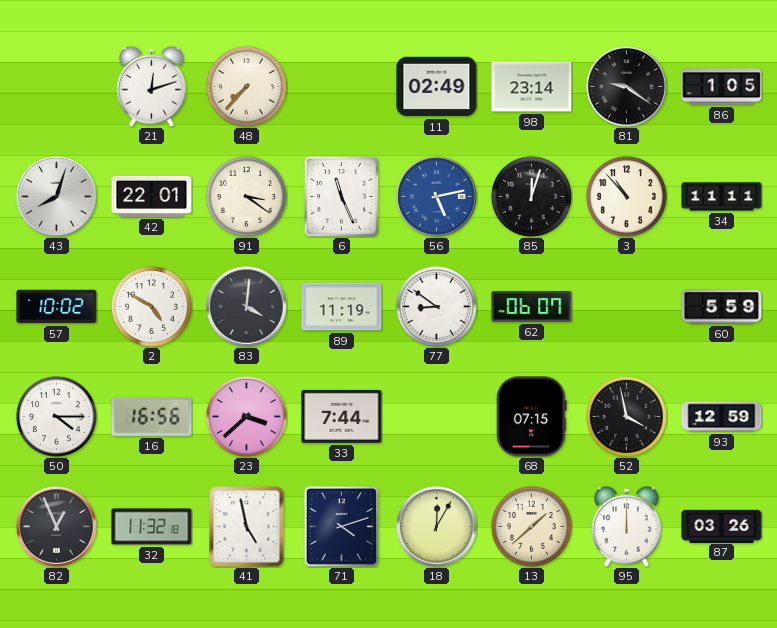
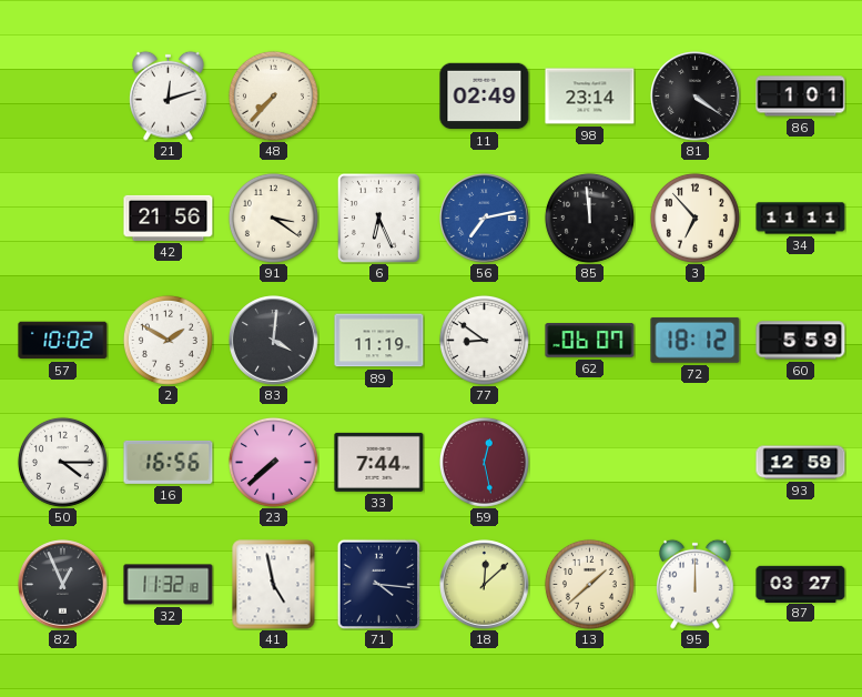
81: 9:21 -> 4:21 (696, 97)
86: 1:05 -> 1:01 (801, 97)
43: 8:03 -> none (57, 197)
42: 22:01 -> 21:56 (169, 218)
6: 11:26 -> 6:26 (378, 218)
56: 5:13 -> 7:13 (485, 219)
85: 12:03 -> 11:59 (589, 218)
3: 10:53 -> 6:53 (694, 218)
2: 4:50 -> 1:50 (168, 340)
72: none -> 18:12 (696, 340)
23: 3:38 -> 7:38 (273, 462)
59: none -> 12:28 (484, 462)
68: 07:15 -> none (531, 417)
52: 3:58 -> none (626, 416)
71: 4:12 -> 4:16 (379, 584)
18: 12:05 -> 12:08 (485, 585)
87: 03:26 -> 03:27 (801, 584)
